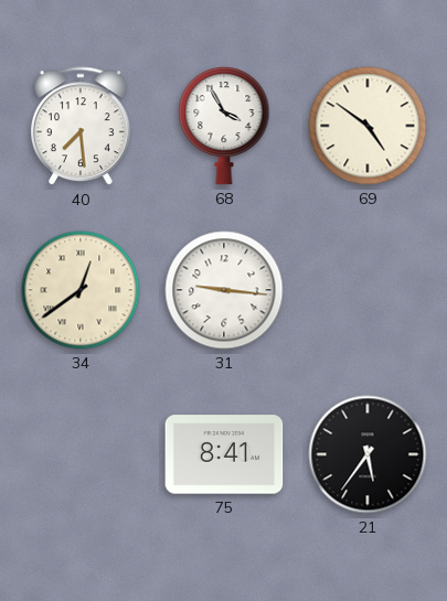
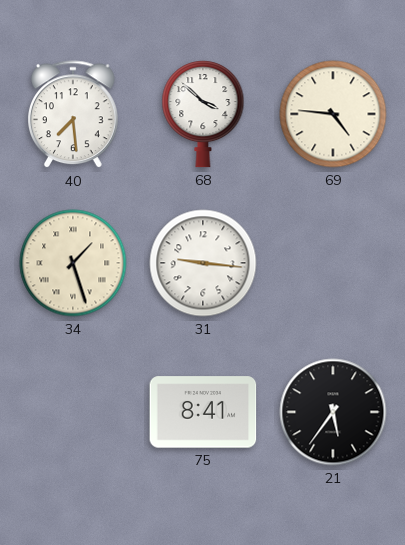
68: 3:55 -> 3:52 (203, 114)
69: 4:51 -> 4:46 (333, 114)
34: 12:39 -> 1:27 (73, 263)
